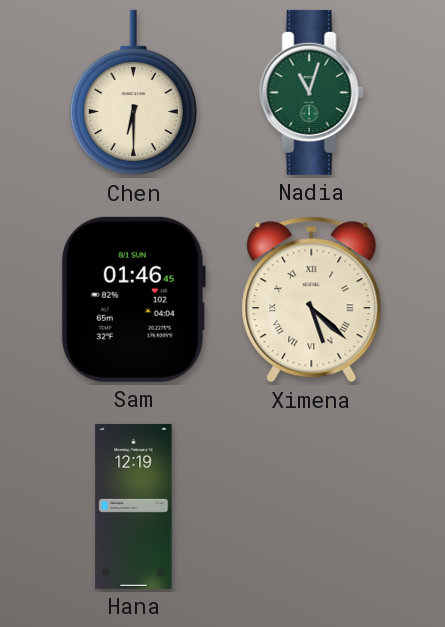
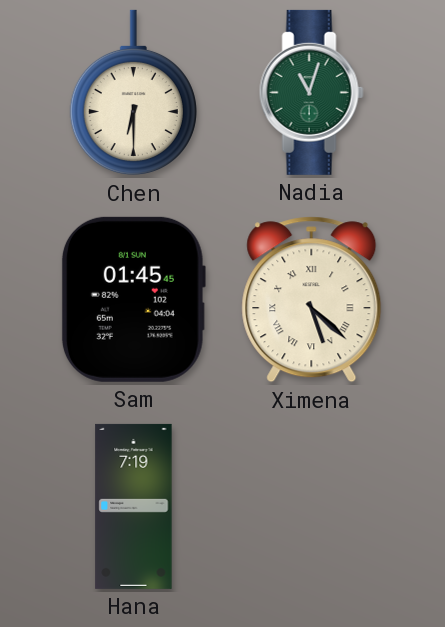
Sam: 01:46 -> 01:45 (133, 299)
Hana: 12:19 -> 7:19 (134, 506)
